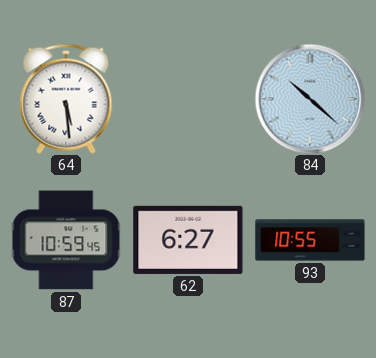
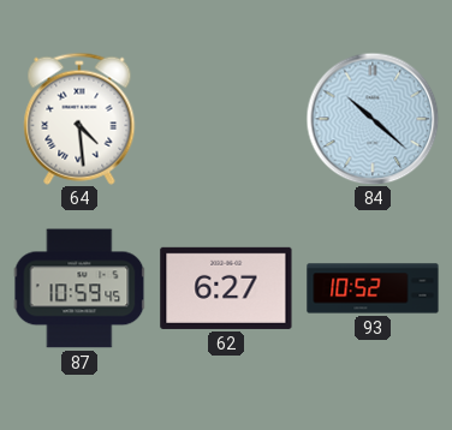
64: 5:29 -> 4:29 (79, 119)
93: 10:55 -> 10:52 (373, 288)
